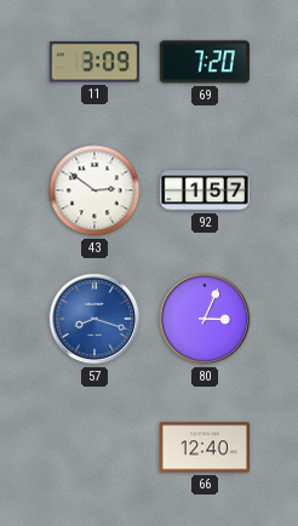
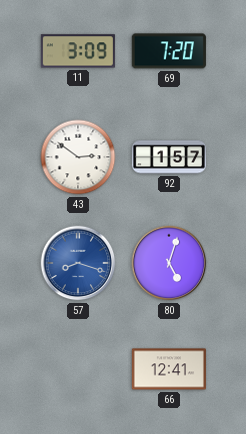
80: 3:04 -> 5:03 (169, 263)
66: 12:40 -> 12:41 (169, 369)
